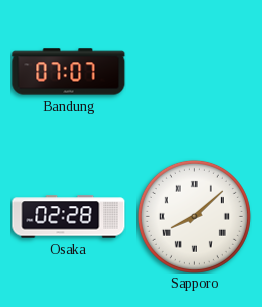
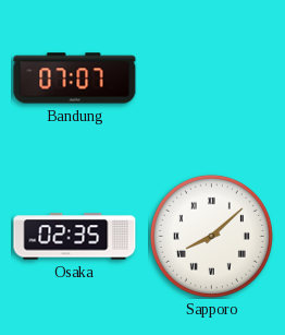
Osaka: 02:28 -> 02:35 (75, 237)
